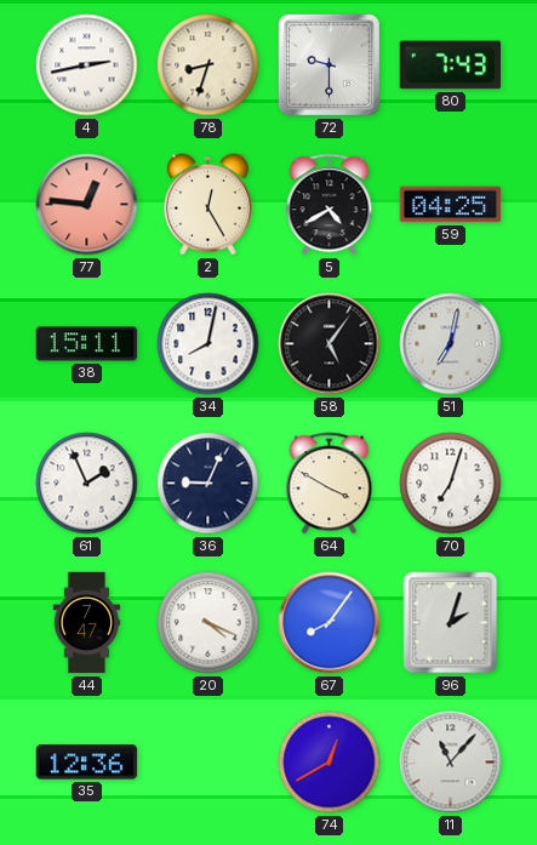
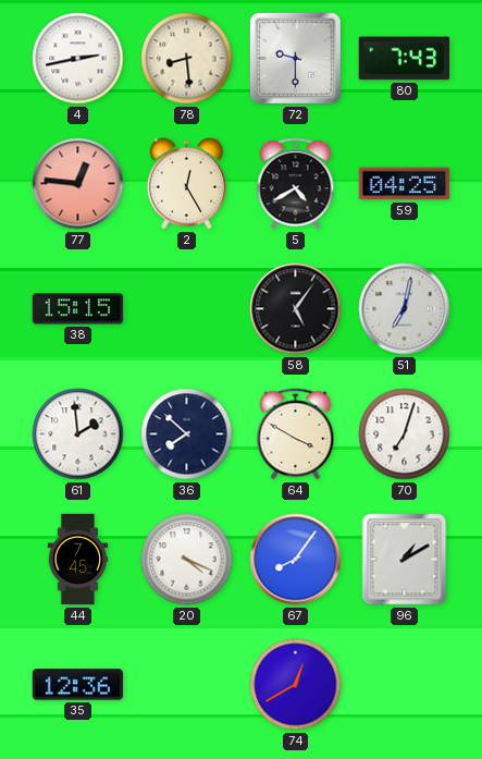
78: 8:33 -> 8:29 (187, 59)
38: 15:11 -> 15:15 (78, 309)
34: 8:02 -> none (208, 344)
61: 1:56 -> 1:59 (78, 434)
36: 9:04 -> 7:52 (187, 434)
44: 7:47 -> 7:45 (78, 560)
96: 2:03 -> 1:10 (405, 560)
11: 11:07 -> none (451, 763)
